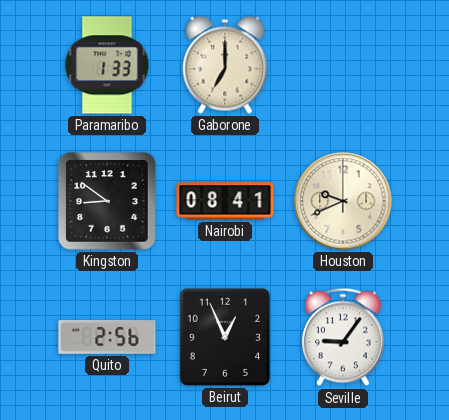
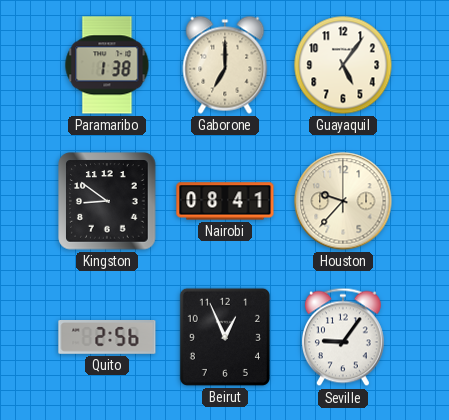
Paramaribo: 1:33 -> 1:38 (107, 65)
Guayaquil: none -> 5:06 (343, 65)
Houston: 9:41 -> 9:37 (343, 201)
